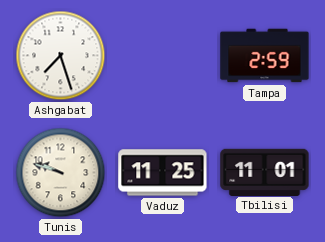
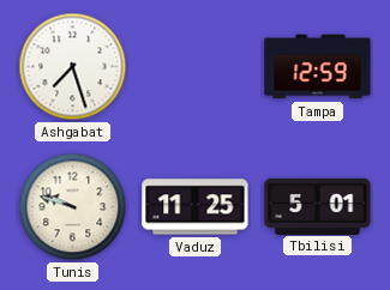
Tampa: 2:59 -> 12:59 (318, 67)
Tbilisi: 11:01 -> 5:01 (318, 206)
